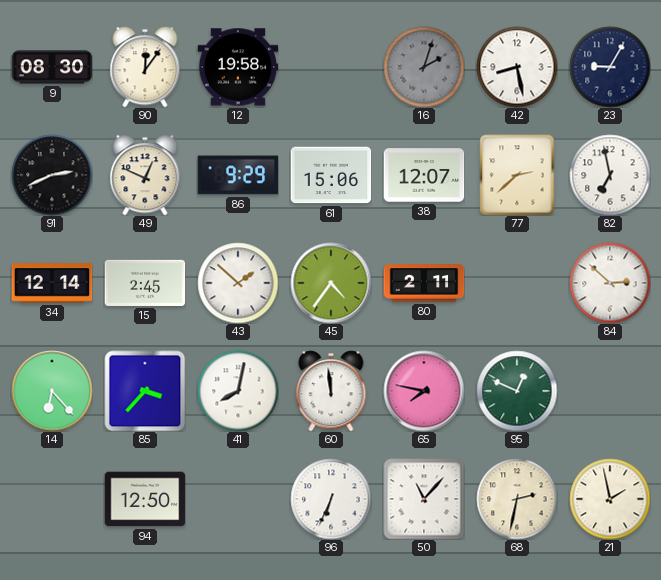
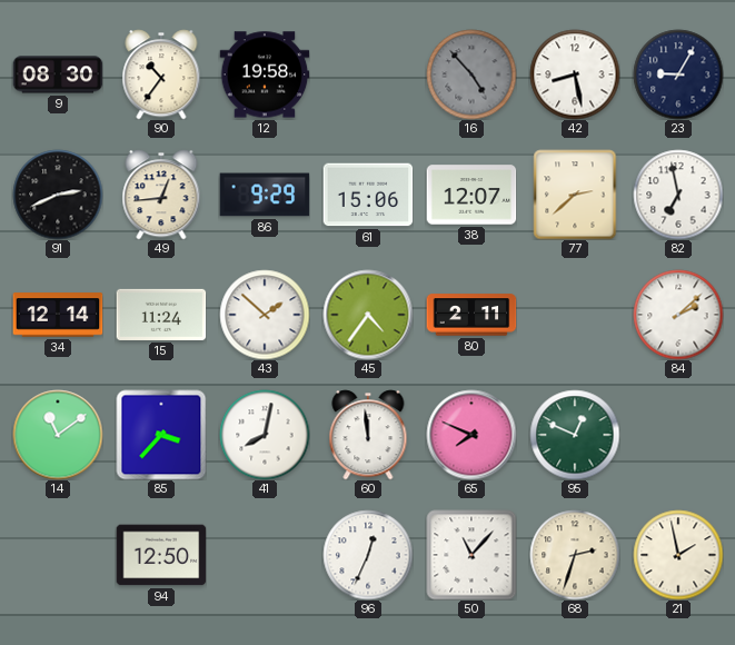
90: 12:06 -> 10:36 (161, 75)
16: 2:03 -> 4:53 (471, 75)
49: 12:49 -> 12:44 (161, 195)
15: 2:45 -> 11:24 (161, 315)
84: 2:52 -> 2:08 (678, 315)
14: 6:23 -> 11:09 (58, 435)
65: 7:47 -> 7:49 (471, 435)
96: 6:34 -> 12:34 (368, 555)
68: 2:32 -> 2:33 (575, 555)
